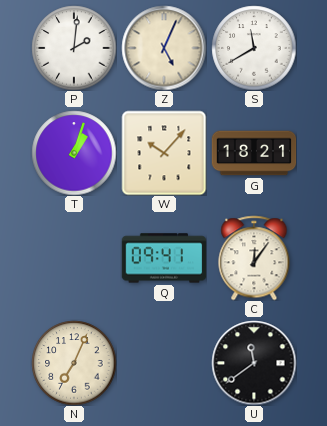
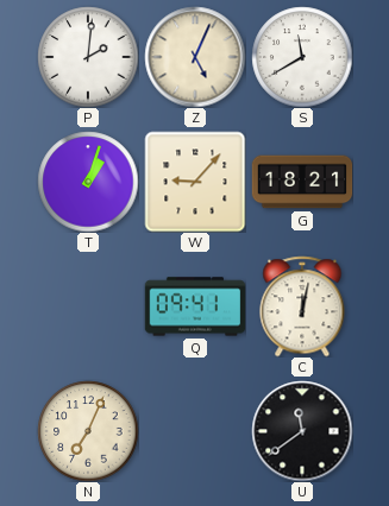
W: 10:07 -> 9:07 (195, 182)
C: 12:06 -> 12:02 (302, 306)
